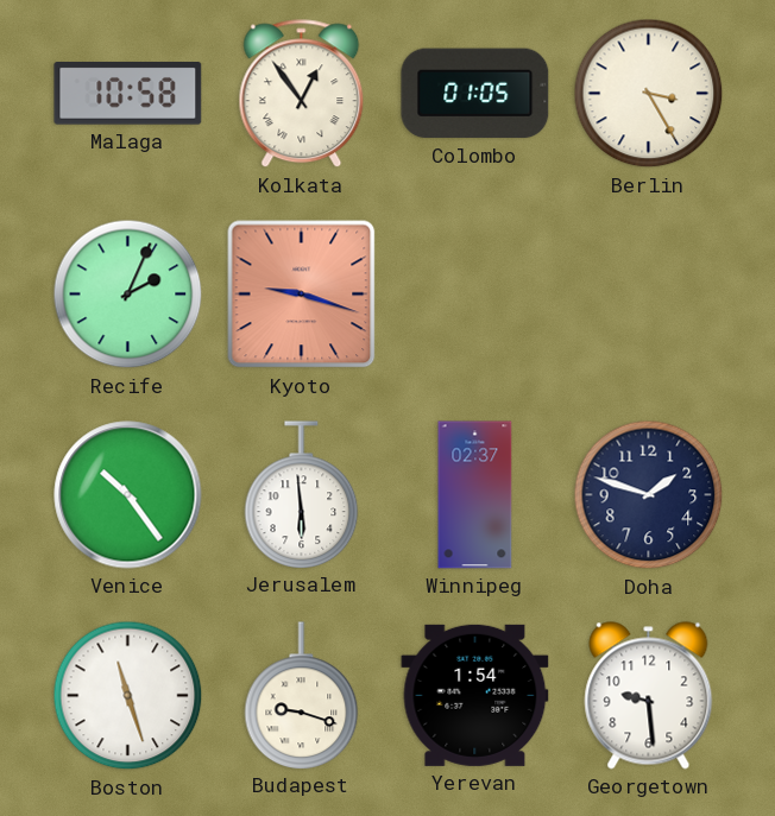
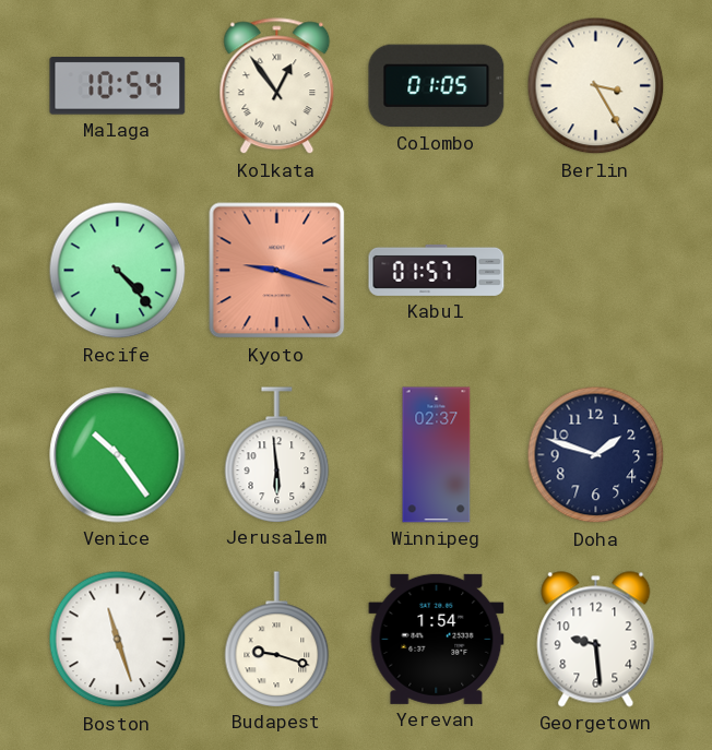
Malaga: 10:58 -> 10:54 (118, 86)
Recife: 2:04 -> 4:23 (118, 271)
Kabul: none -> 01:57 (437, 270)
